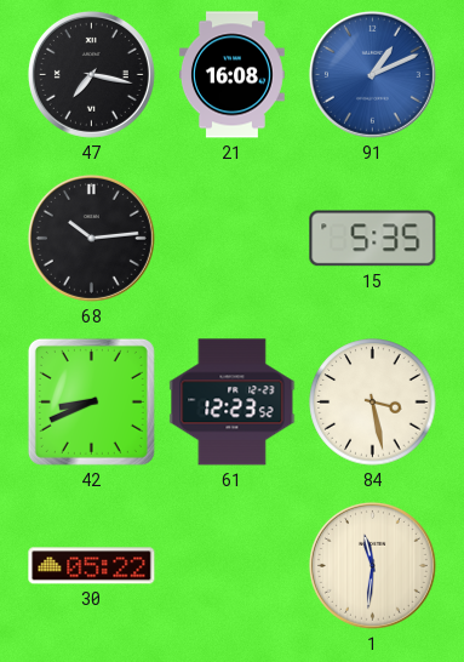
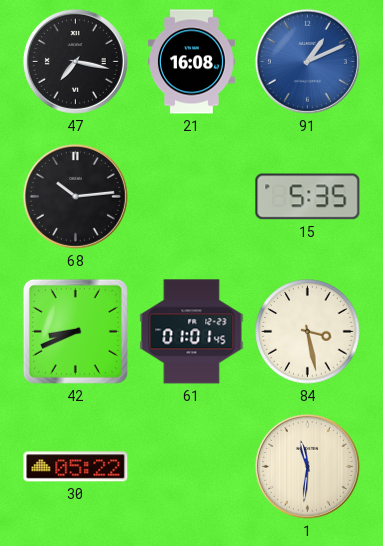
61: 12:23 -> 01:01 (192, 332)
